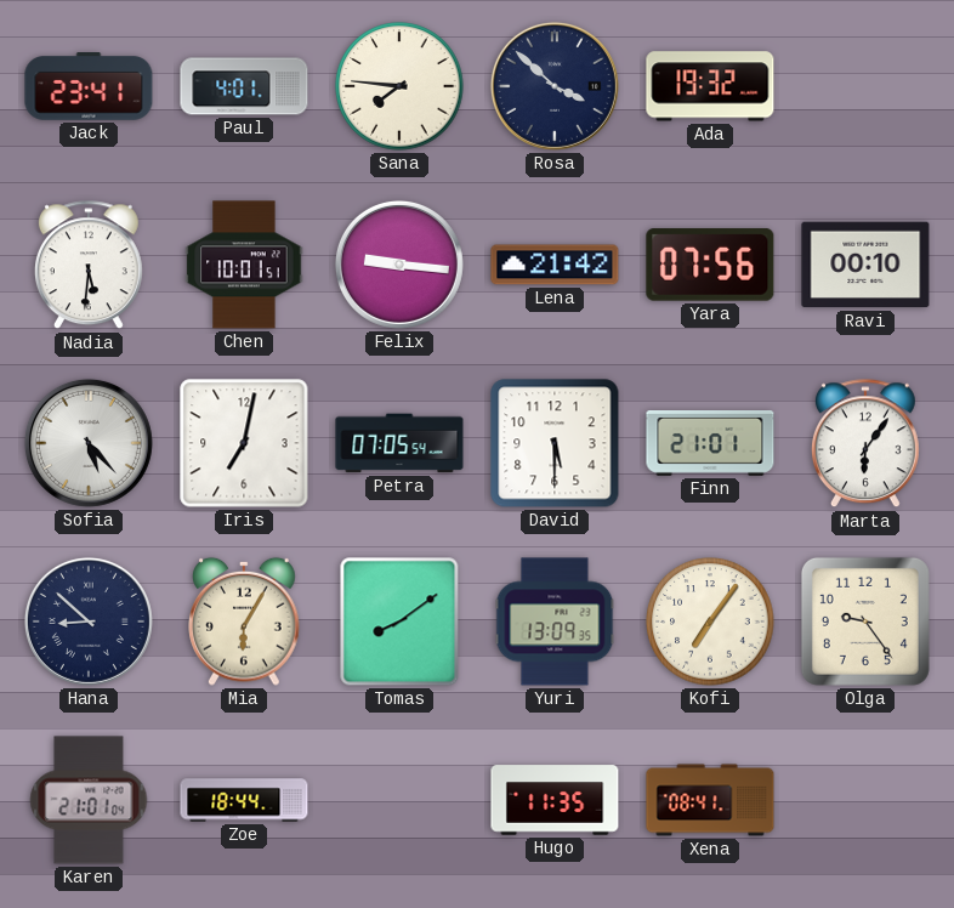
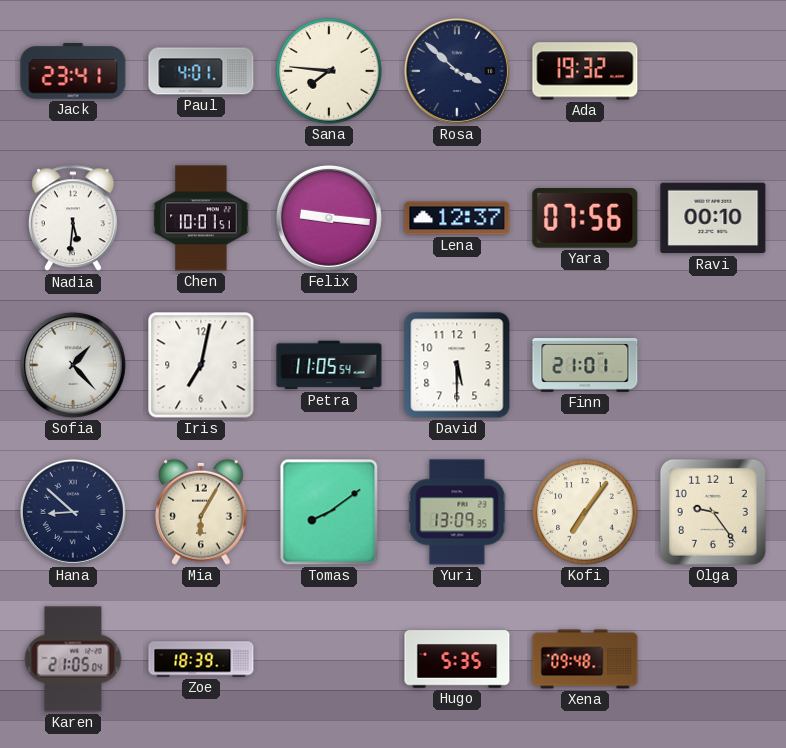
Lena: 21:42 -> 12:37 (457, 218)
Sofia: 5:23 -> 1:23 (73, 365)
Petra: 07:05 -> 11:05 (329, 365)
Marta: 6:06 -> none (865, 444)
Karen: 21:01 -> 21:05 (73, 659)
Zoe: 18:44 -> 18:39 (201, 659)
Hugo: 11:35 -> 5:35 (457, 659)
Xena: 08:41 -> 09:48 (585, 659)
